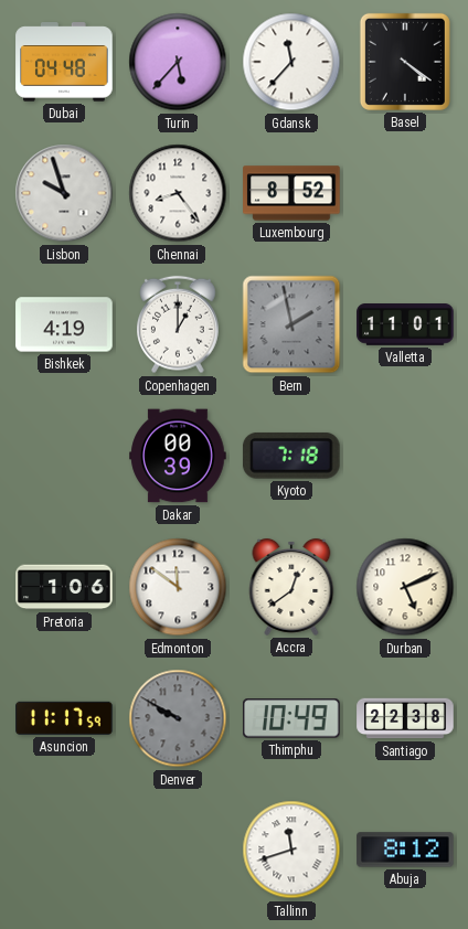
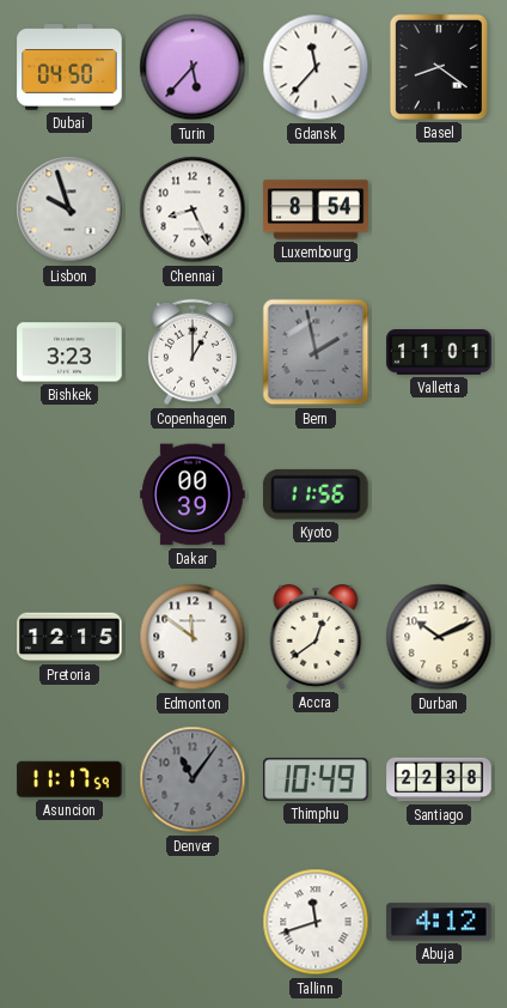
Dubai: 04:48 -> 04:50 (69, 67)
Basel: 4:21 -> 8:21 (439, 67)
Chennai: 8:24 -> 8:26 (193, 210)
Luxembourg: 8:52 -> 8:54 (316, 210)
Bishkek: 4:19 -> 3:23 (69, 352)
Kyoto: 7:18 -> 11:56 (316, 494)
Pretoria: 1:06 -> 12:15 (69, 637)
Durban: 5:11 -> 10:11 (439, 637)
Denver: 9:50 -> 11:06 (193, 779)
Abuja: 8:12 -> 4:12 (439, 922)
